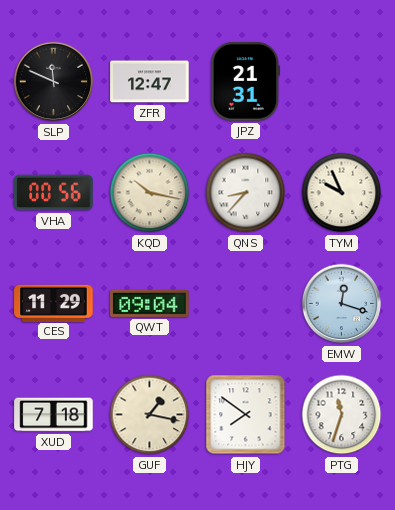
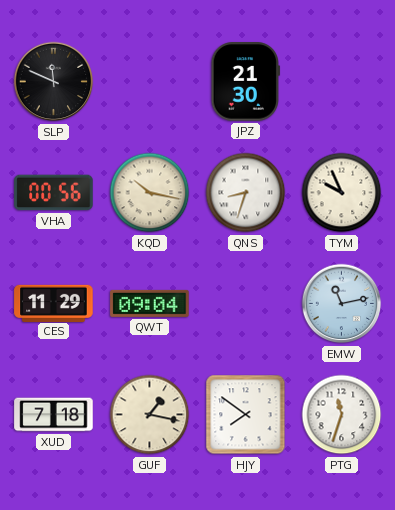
ZFR: 12:47 -> none (150, 82)
JPZ: 21:31 -> 21:30 (246, 82)
QNS: 8:37 -> 8:33 (246, 193)
EMW: 12:18 -> 11:13 (342, 304)
